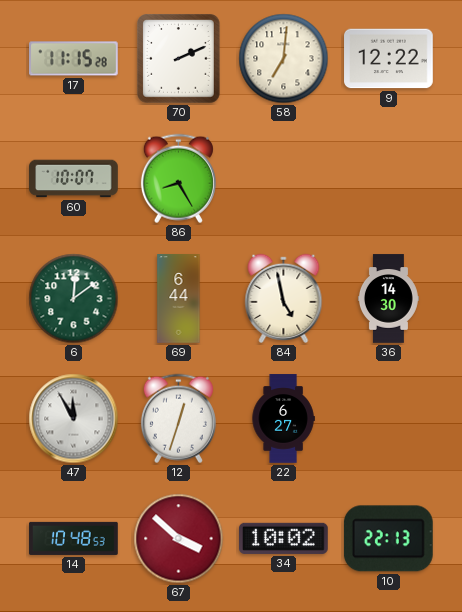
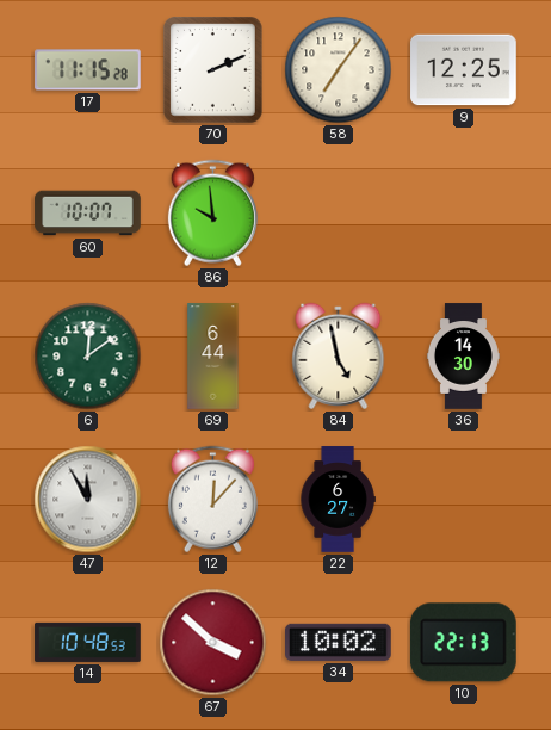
58: 7:01 -> 7:06 (339, 70)
9: 12:22 -> 12:25 (464, 70)
86: 8:25 -> 9:59 (212, 214)
12: 12:33 -> 12:07 (212, 500)
